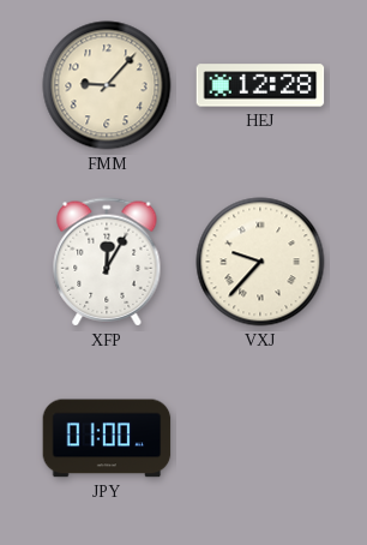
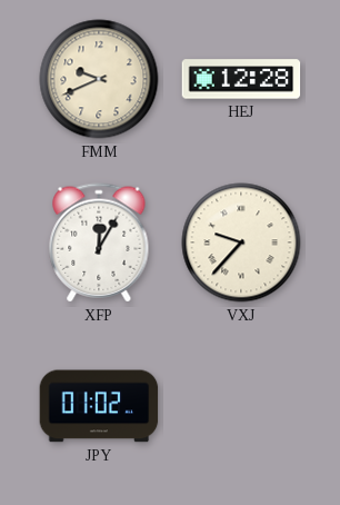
FMM: 9:07 -> 9:41 (99, 79)
JPY: 01:00 -> 01:02 (99, 406)
